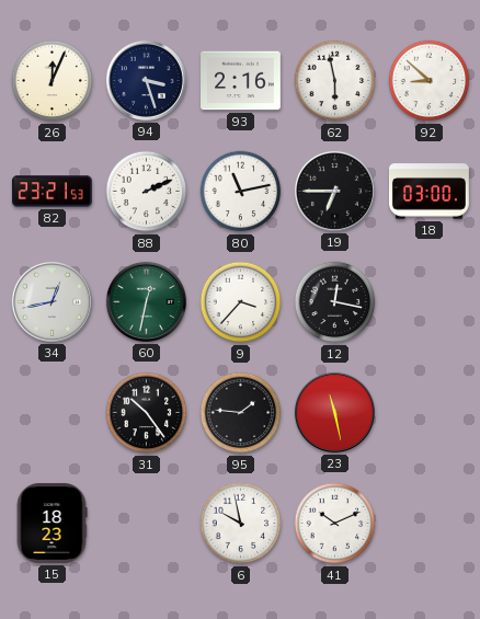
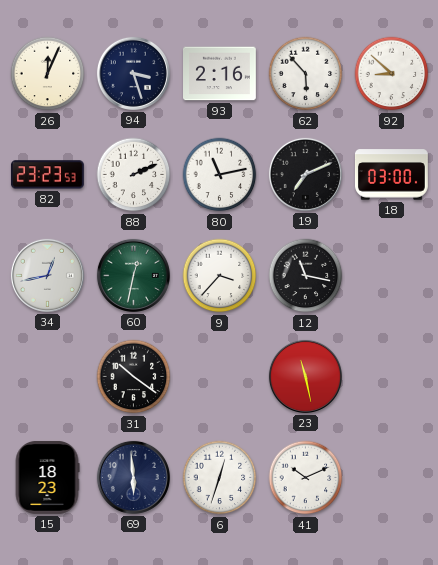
62: 5:58 -> 5:53 (306, 74)
82: 23:21 -> 23:23 (47, 175)
19: 6:45 -> 7:11 (305, 174)
12: 12:17 -> 11:17 (306, 276)
31: 10:24 -> 10:21 (134, 377)
95: 1:46 -> none (241, 413)
69: none -> 5:59 (133, 477)
6: 9:58 -> 12:33 (220, 478)
